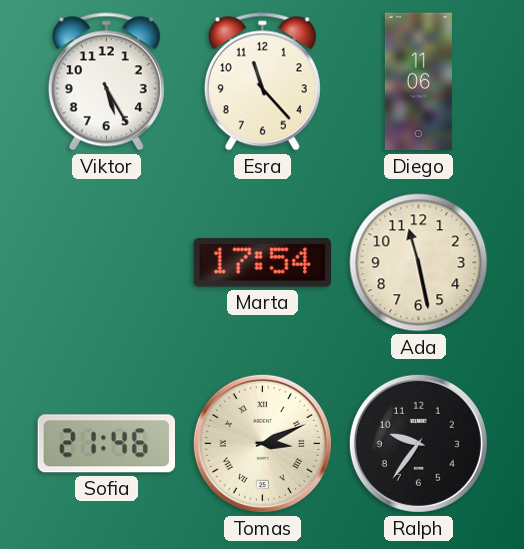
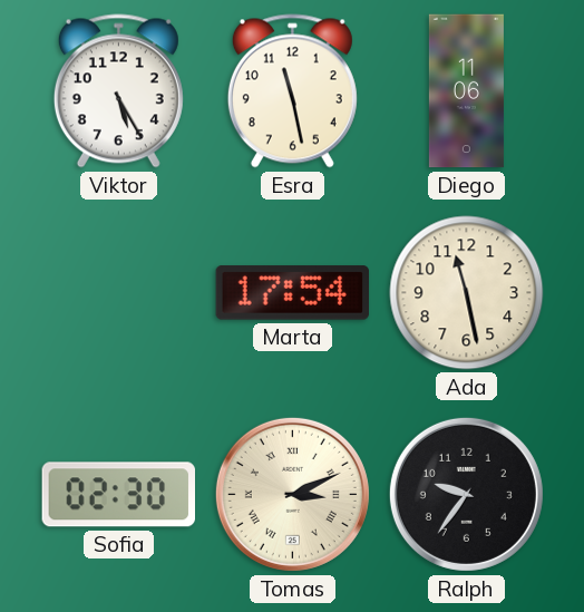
Esra: 11:23 -> 11:28 (292, 91)
Sofia: 21:46 -> 02:30 (118, 495)
